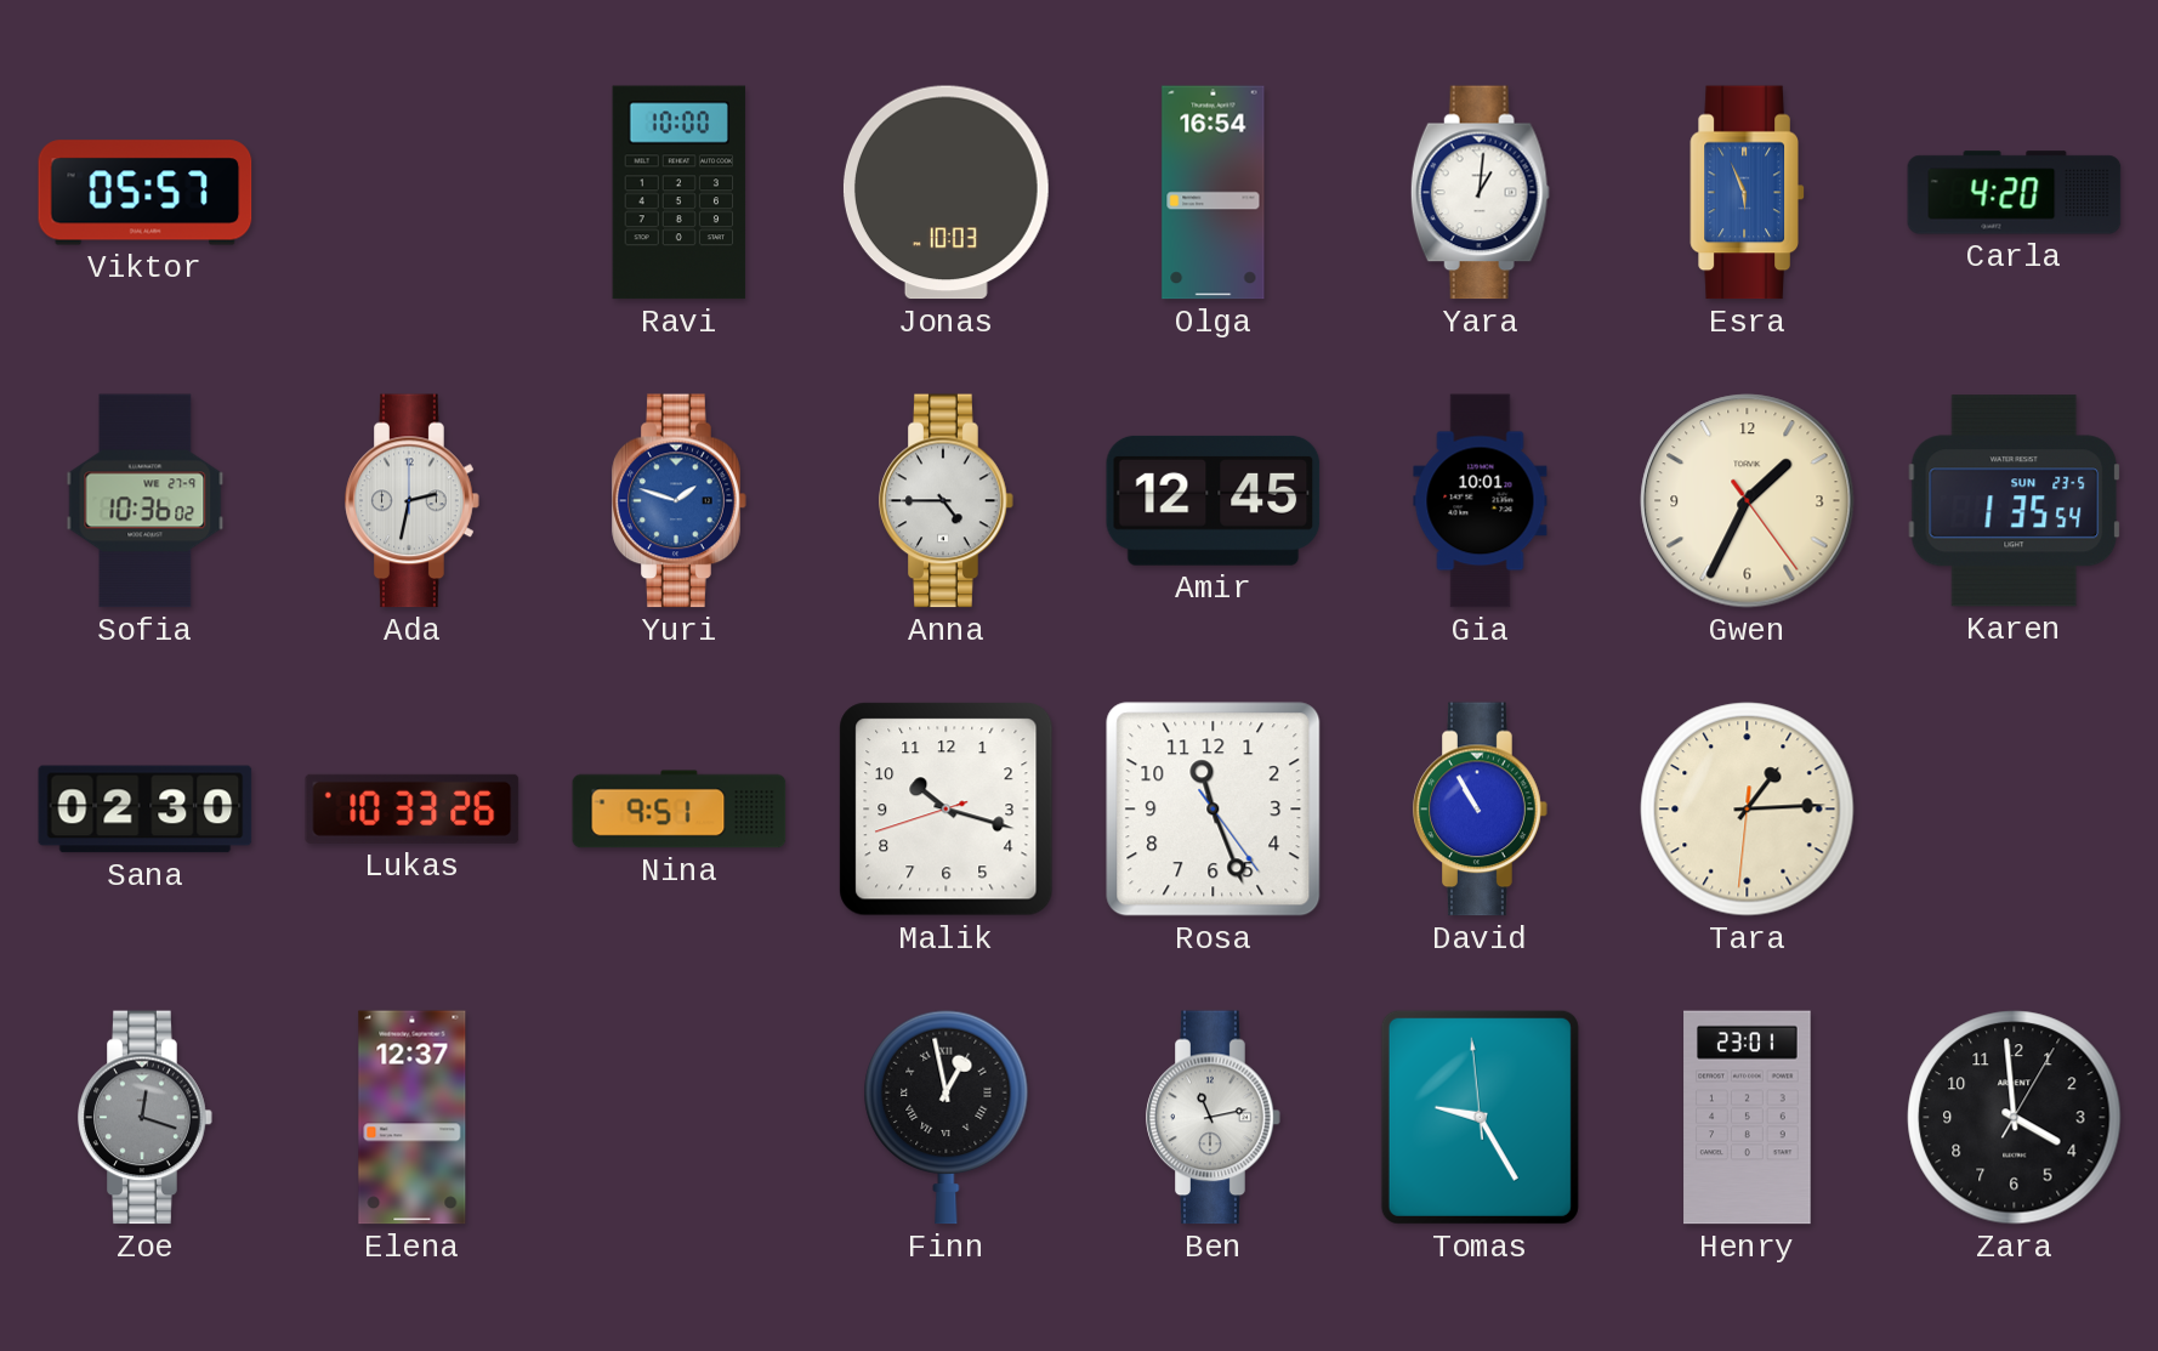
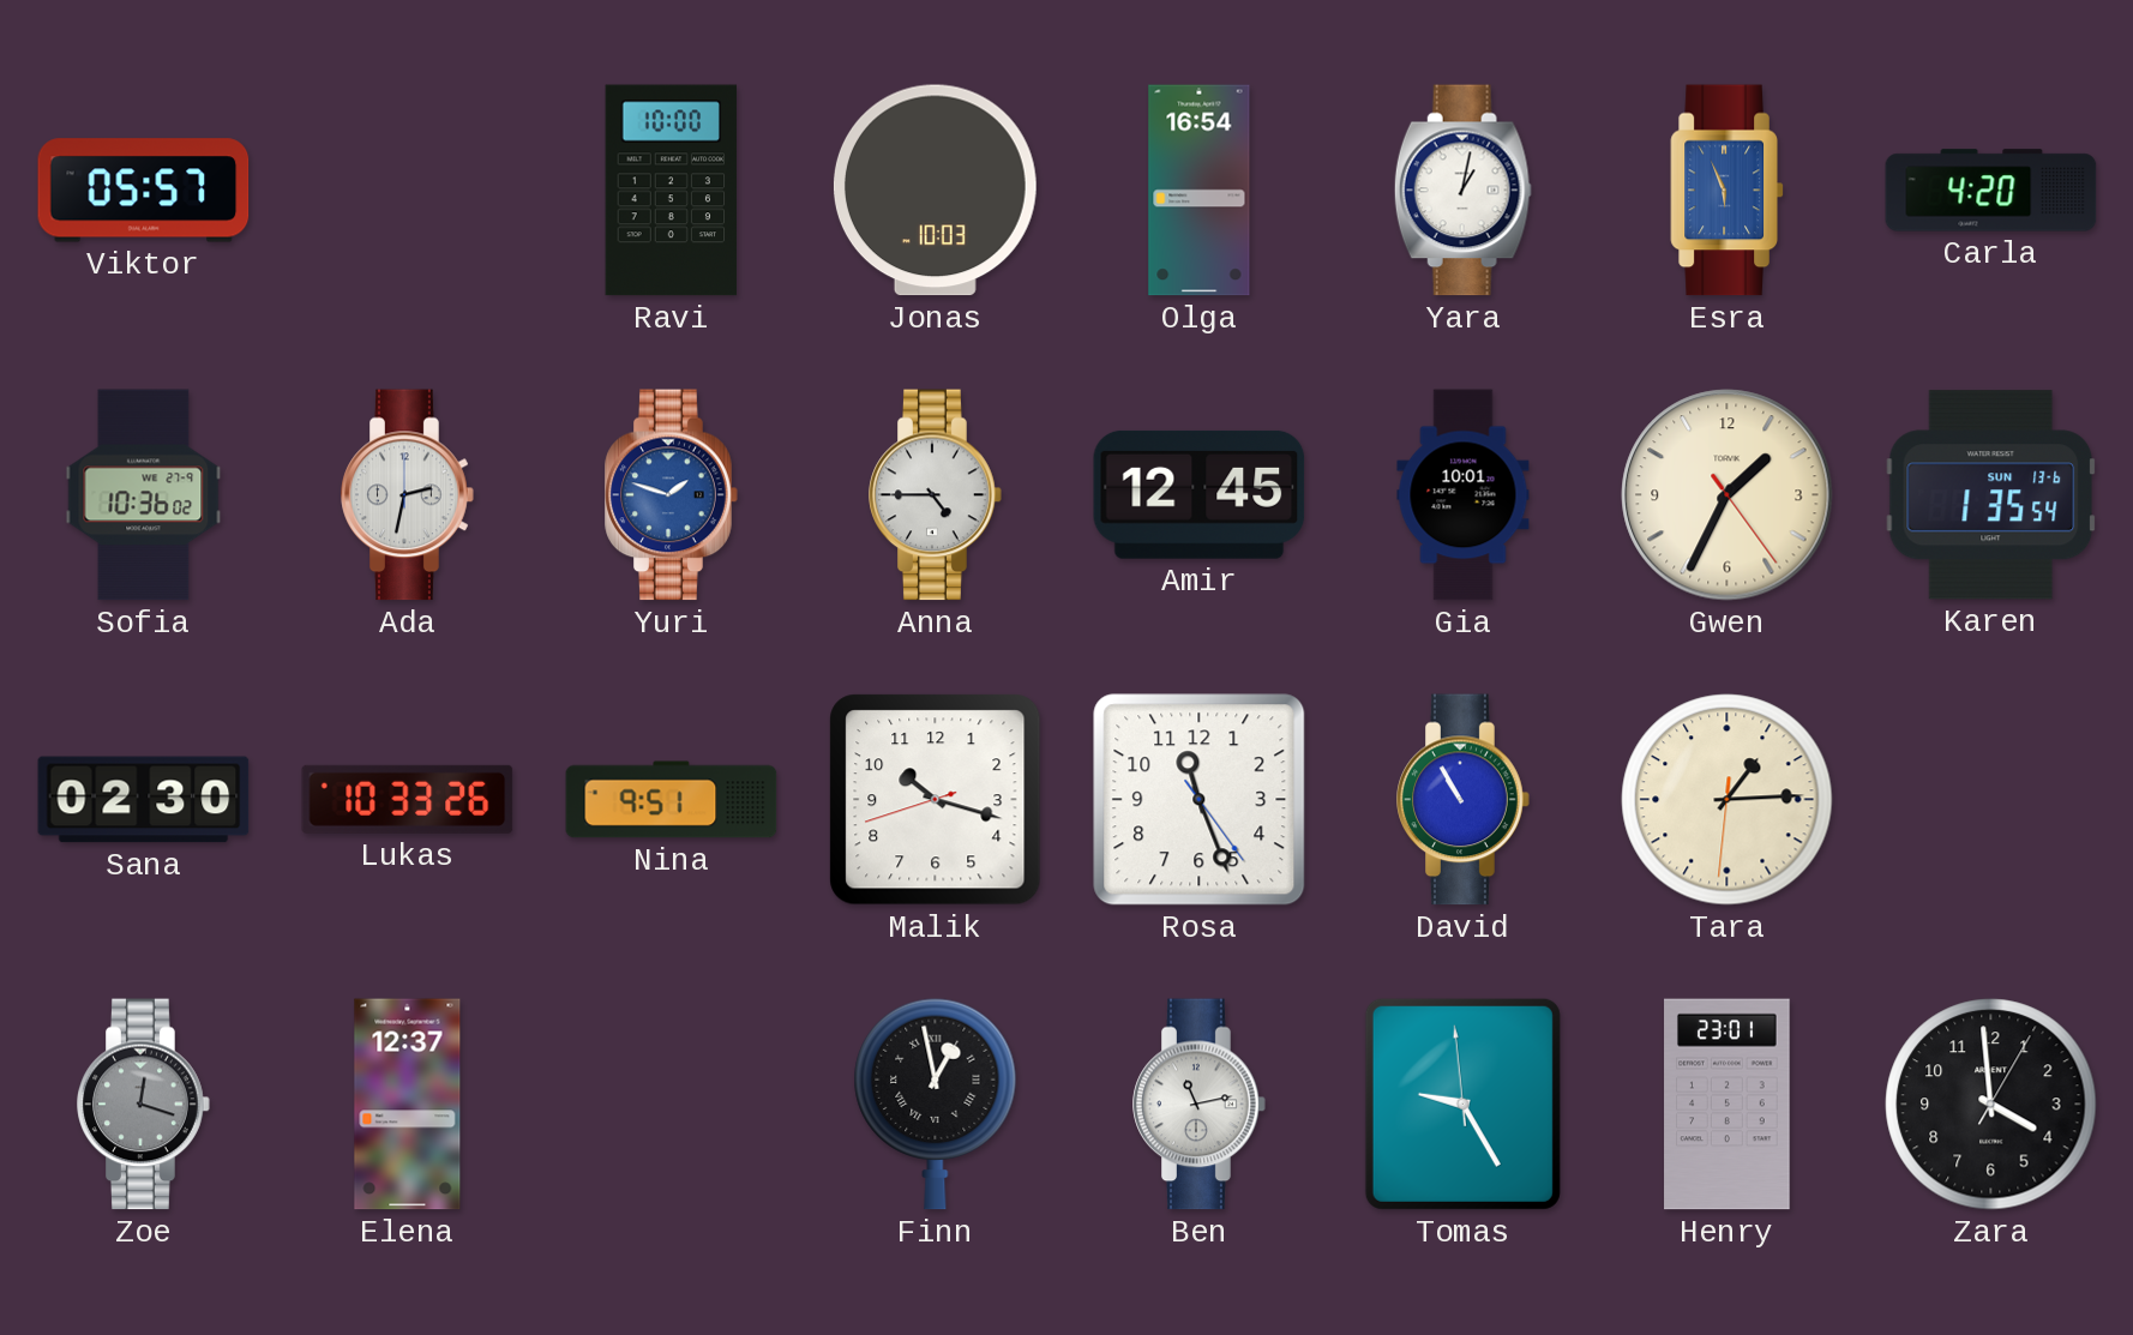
Yara: 1:01 -> 1:02 (1462, 191)
Karen date: SUN 23-5 -> SUN 13-6 (1991, 495)
